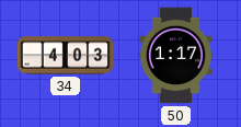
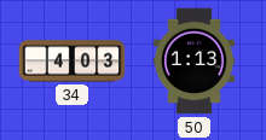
50: 1:17 -> 1:13 (193, 62)
